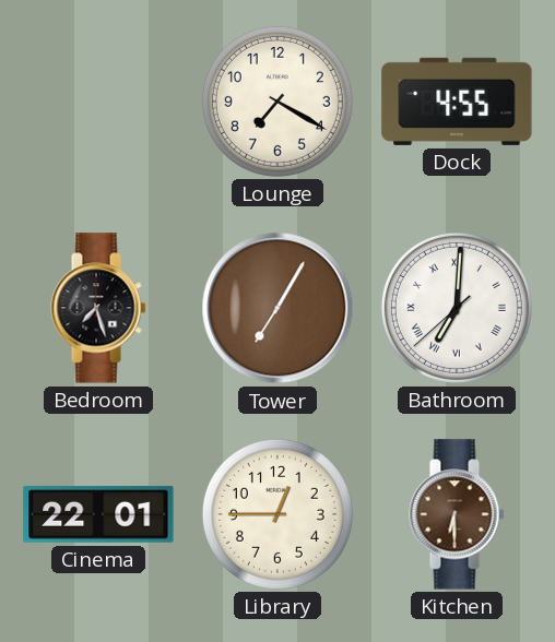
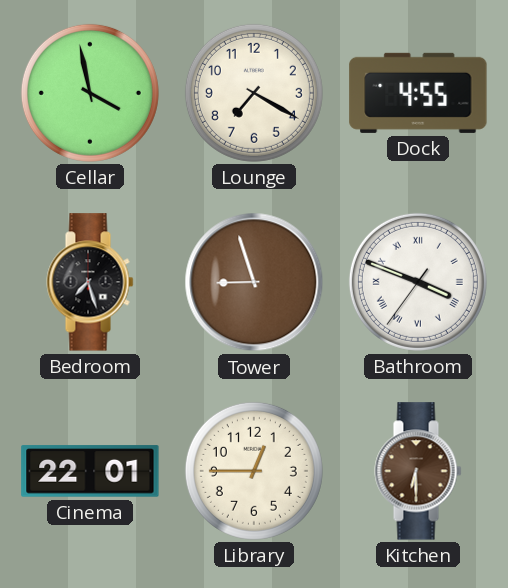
Cellar: none -> 3:58 (90, 93)
Tower: 7:05 -> 8:57 (254, 282)
Bathroom: 7:00 -> 3:48 (418, 282)
